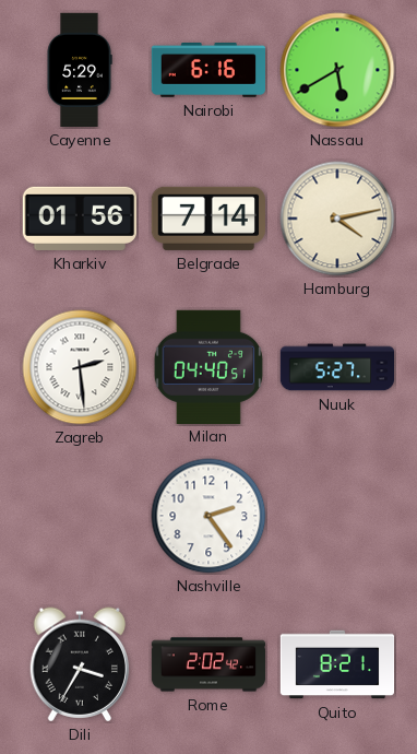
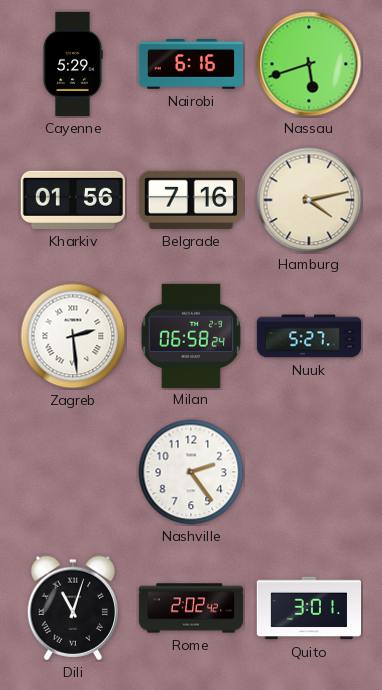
Nassau: 5:40 -> 5:42 (309, 64)
Belgrade: 7:14 -> 7:16 (191, 200)
Milan: 04:40 -> 06:58 (191, 335)
Dili: 3:35 -> 11:03 (73, 608)
Quito: 8:21 -> 3:01 (309, 608)
